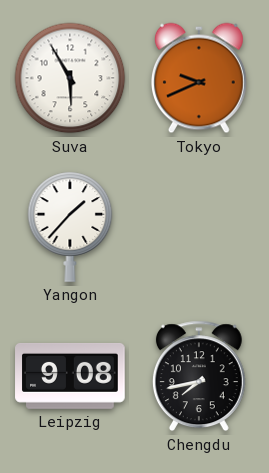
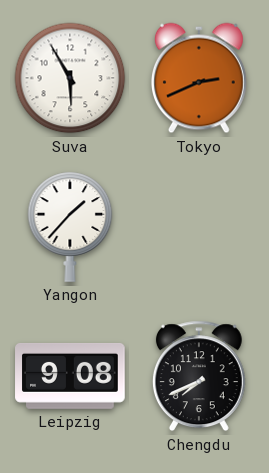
Tokyo: 9:41 -> 2:41 (199, 78)
Chengdu: 7:43 -> 7:41 (199, 376)
